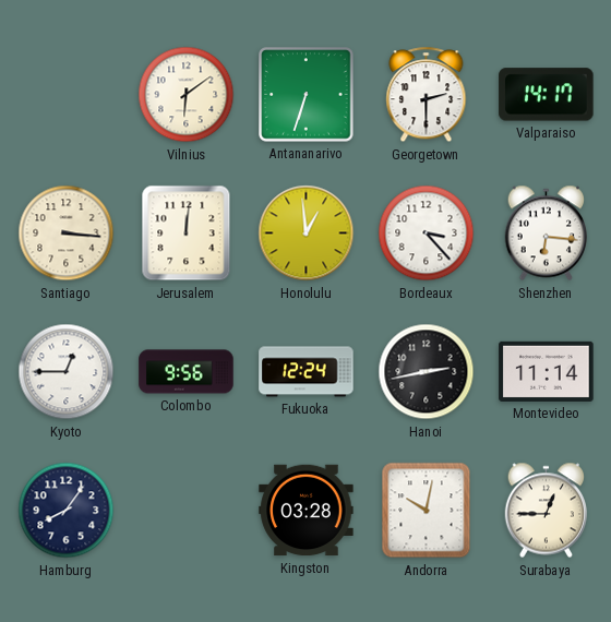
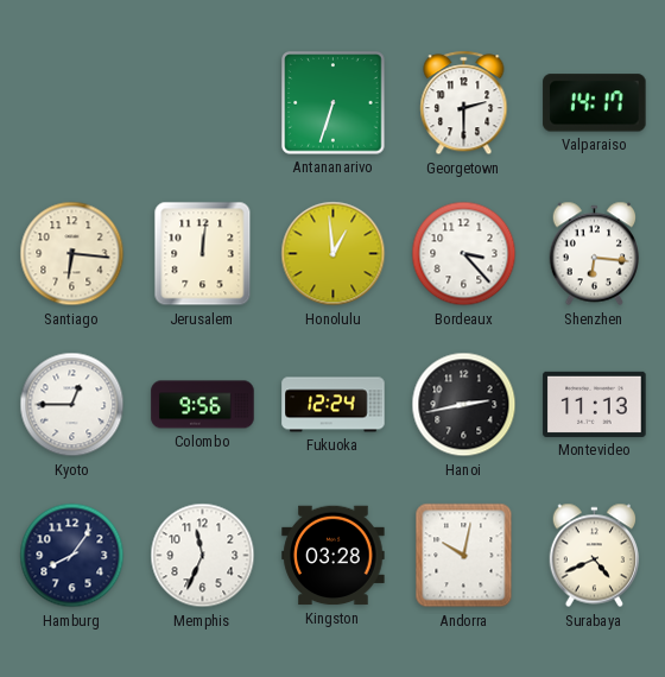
Vilnius: 6:09 -> none (187, 95)
Santiago: 3:16 -> 6:16 (72, 254)
Montevideo: 11:14 -> 11:13 (595, 404)
Memphis: none -> 11:34 (203, 556)
Surabaya: 12:45 -> 4:41 (595, 556)
